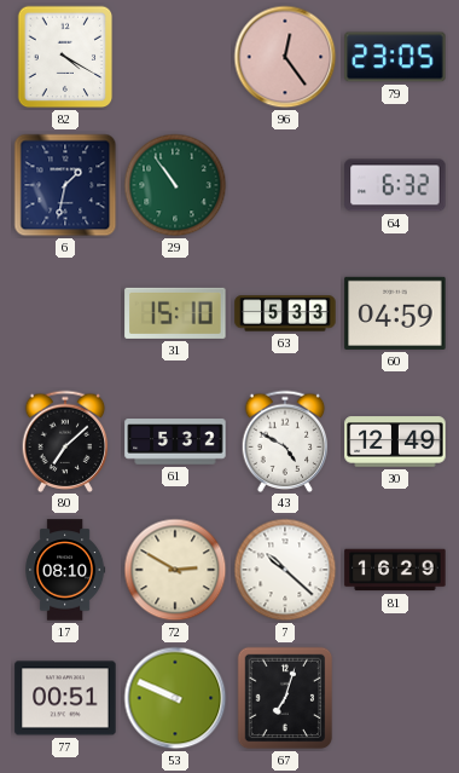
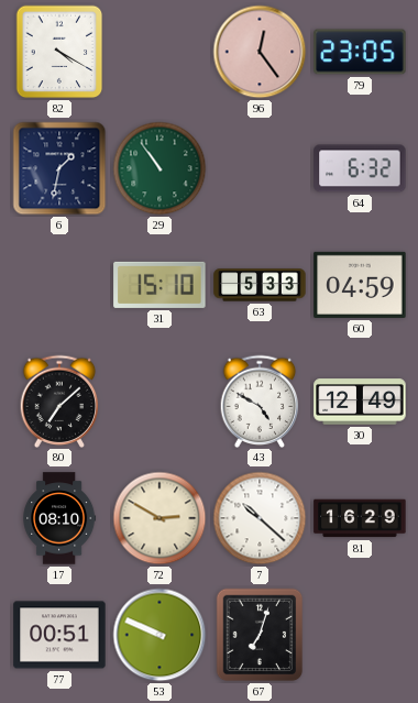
61: 5:32 -> none (175, 442)
